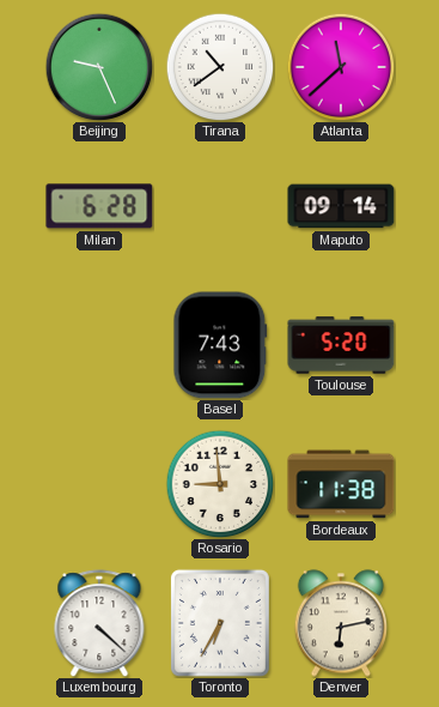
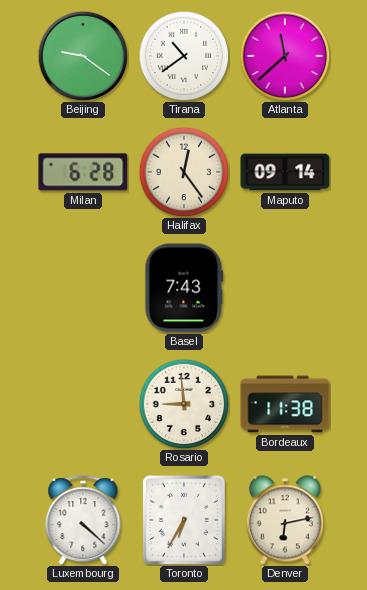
Beijing: 9:26 -> 9:21 (83, 56)
Halifax: none -> 12:24 (184, 172)
Toulouse: 5:20 -> none (341, 345)
